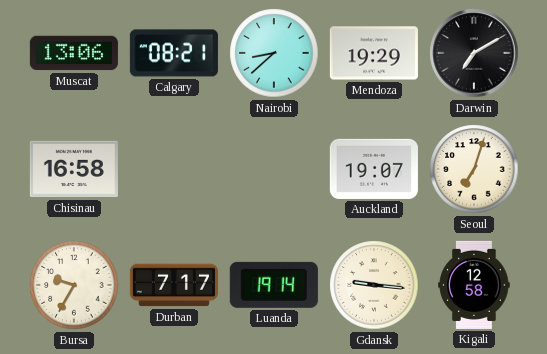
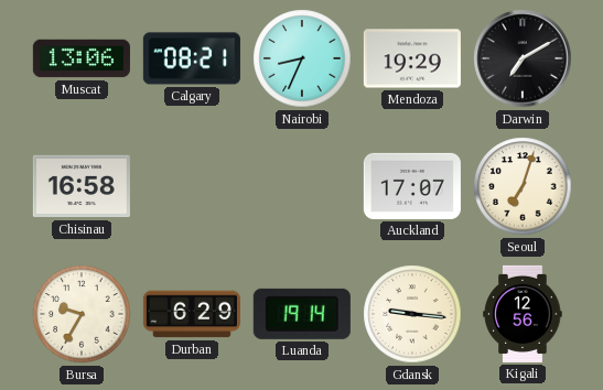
Nairobi: 8:38 -> 8:34 (302, 58)
Auckland: 19:07 -> 17:07 (412, 186)
Durban: 7:17 -> 6:29 (192, 314)
Kigali: 12:58 -> 12:56 (523, 314)
